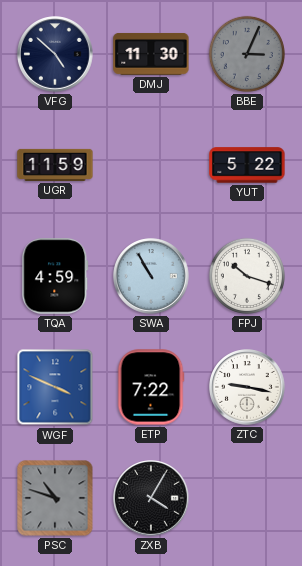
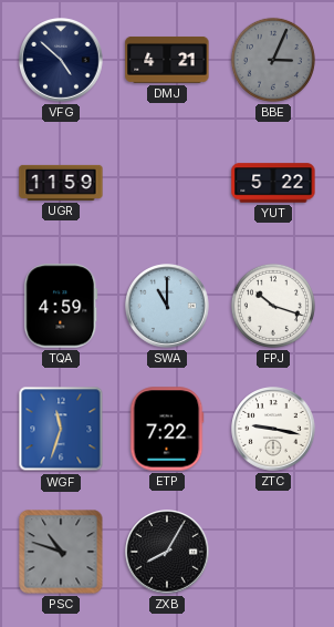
DMJ: 11:30 -> 4:21 (167, 60)
SWA: 10:55 -> 11:00 (167, 306)
WGF: 3:49 -> 11:33 (61, 429)
ZXB: 4:05 -> 8:05 (167, 552)
